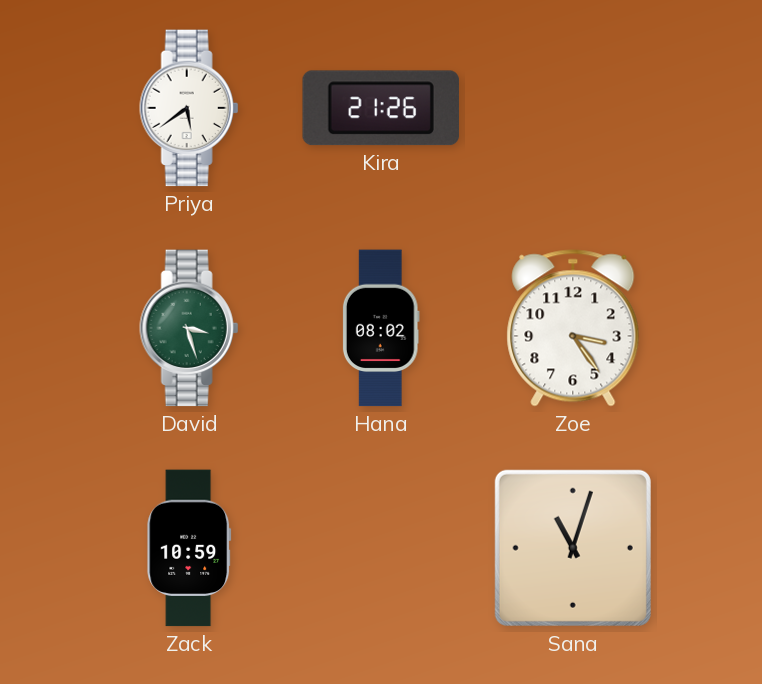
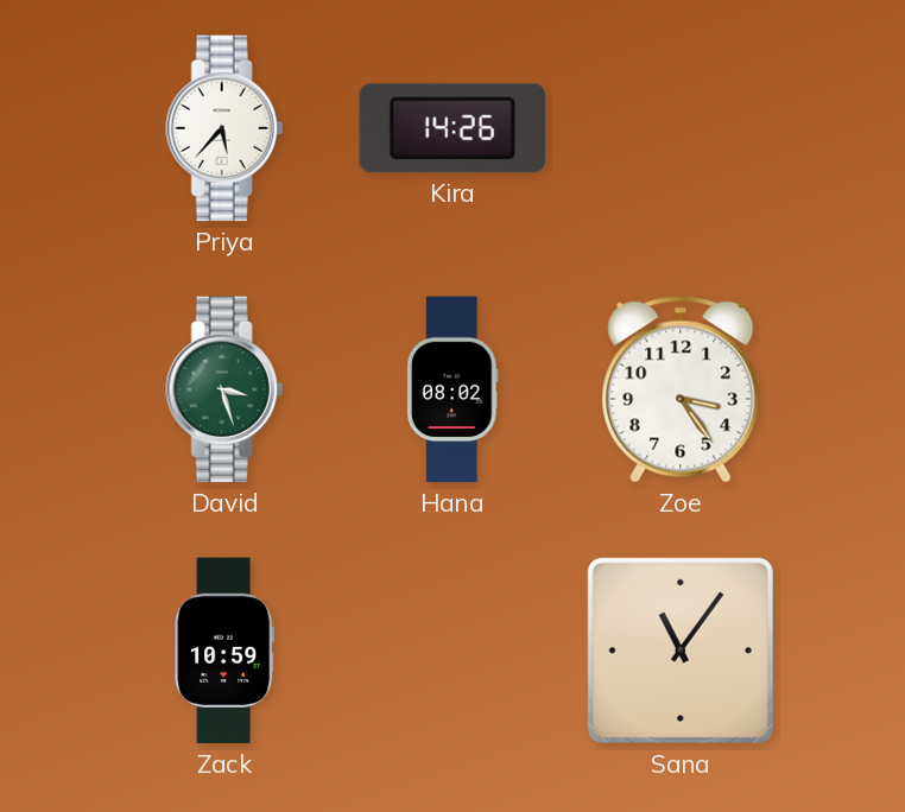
Priya: 5:39 -> 5:37 (224, 128)
Kira: 21:26 -> 14:26 (452, 128)
Sana: 11:03 -> 11:06 (681, 651)
